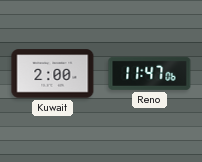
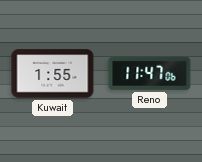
Kuwait: 2:00 -> 1:55 (53, 74)
